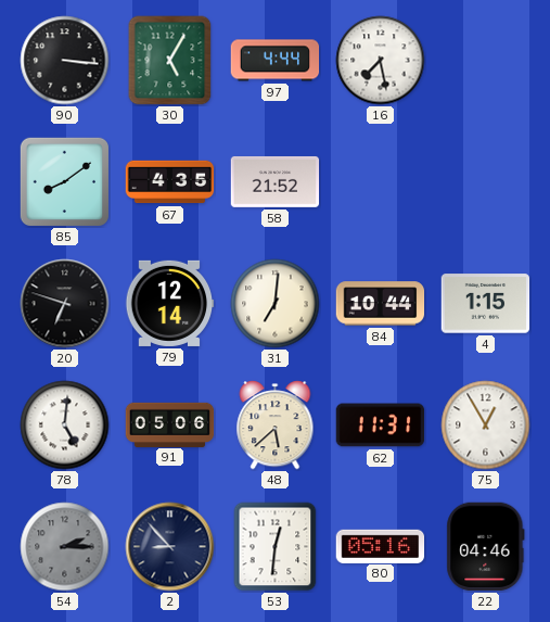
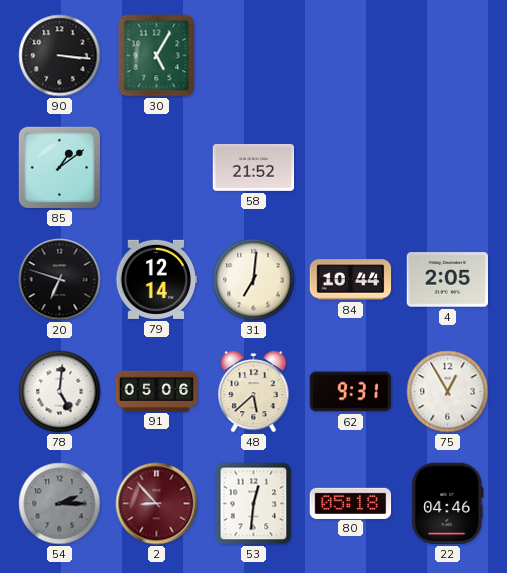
97: 4:44 -> none (276, 61)
16: 7:28 -> none (381, 61)
85: 8:09 -> 1:09 (59, 167)
67: 4:35 -> none (170, 182)
4: 1:15 -> 2:05 (448, 280)
62: 11:31 -> 9:31 (351, 392)
2 dial: navy -> burgundy (157, 504)
80: 05:16 -> 05:18 (351, 503)
